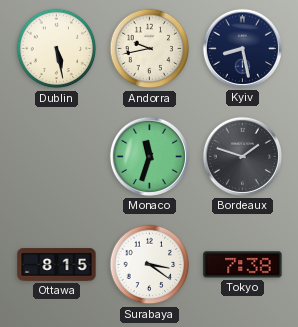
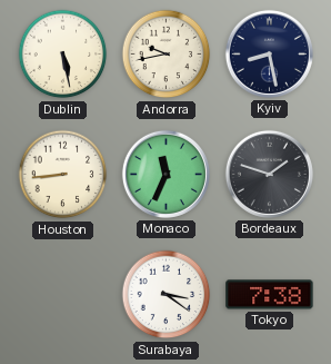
Houston: none -> 8:44 (63, 175)
Monaco: 11:33 -> 11:34 (165, 174)
Ottawa: 8:15 -> none (57, 265)
